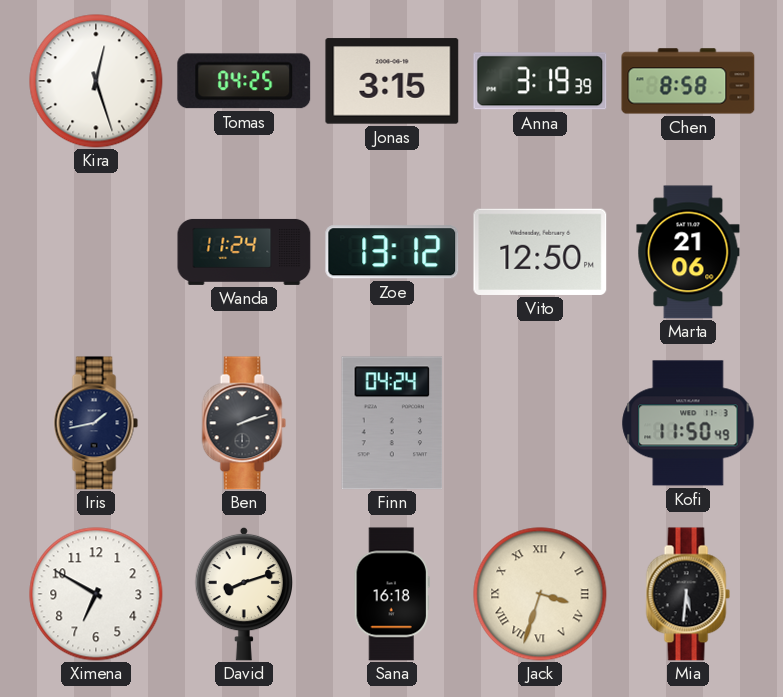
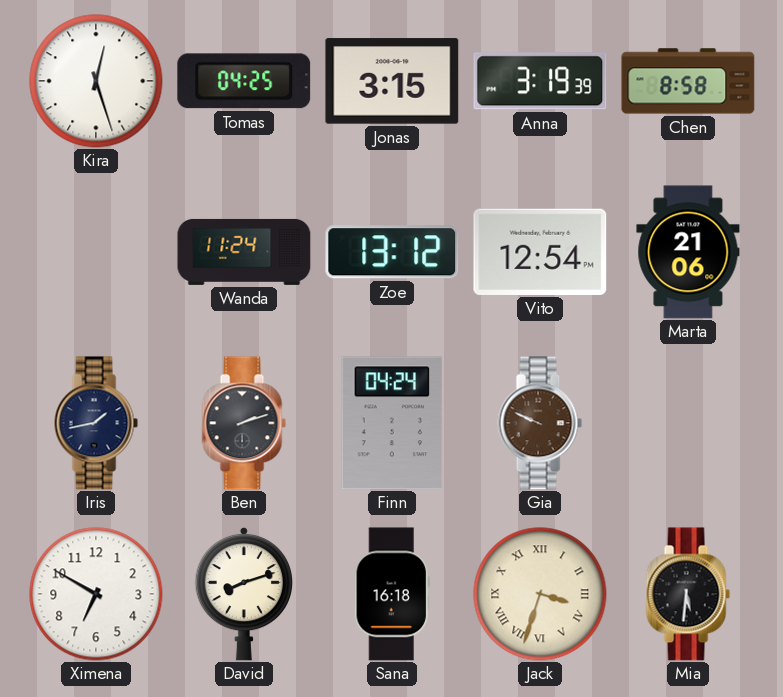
Vito: 12:50 -> 12:54 (540, 252)
Gia: none -> 9:49 (540, 423)
Kofi: 11:50 -> none (688, 423)
